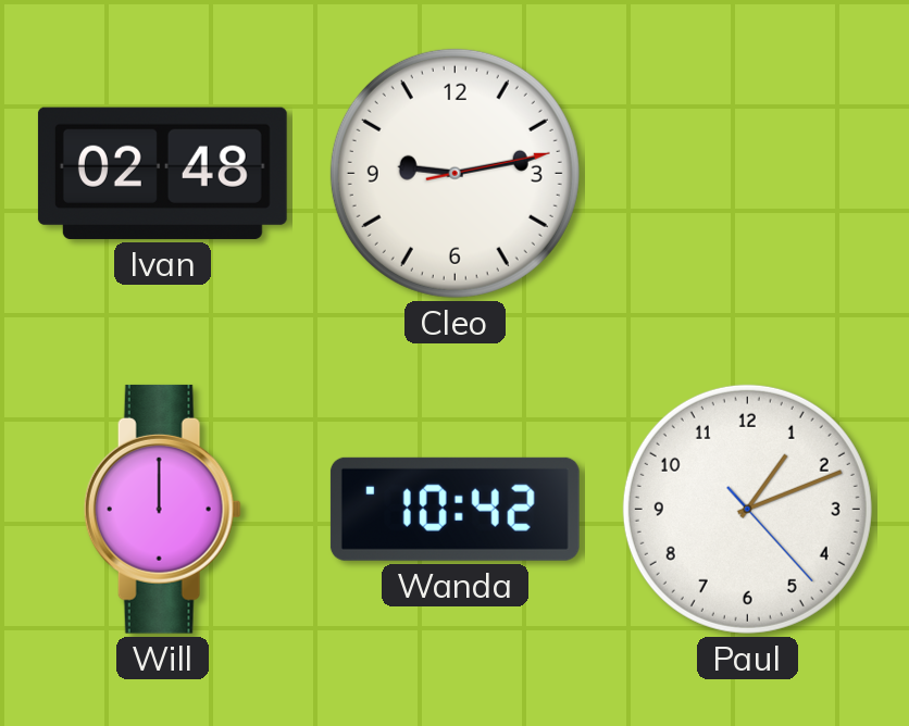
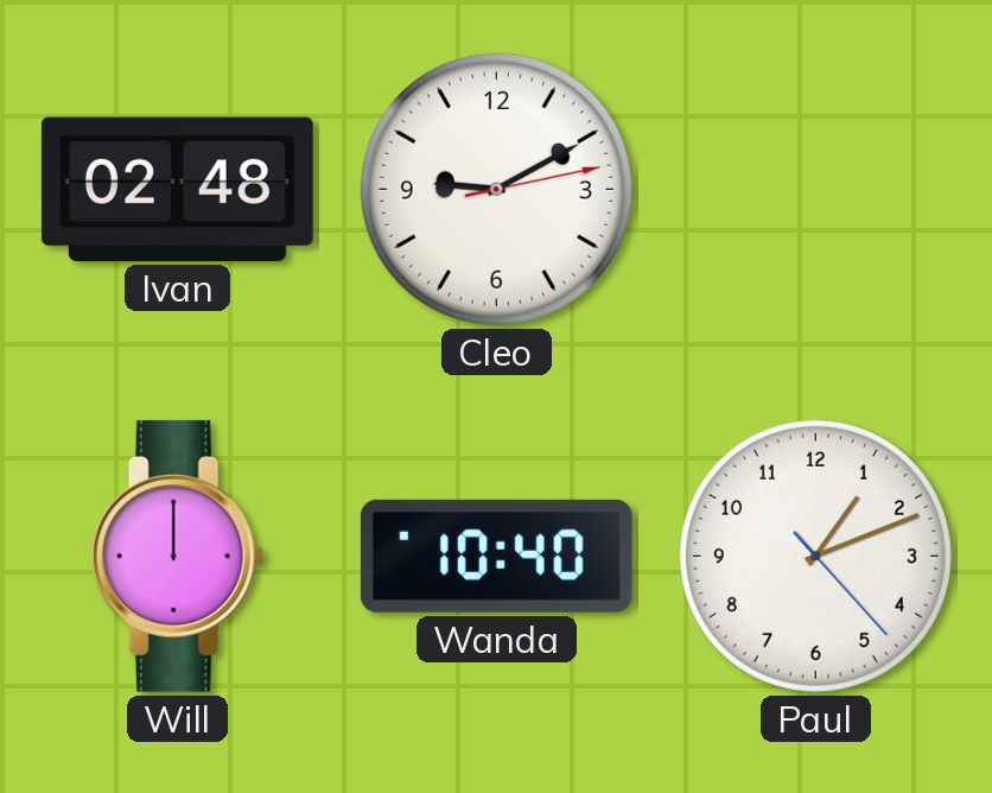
Cleo: 9:13 -> 9:10 (496, 189)
Wanda: 10:42 -> 10:40 (496, 556)
